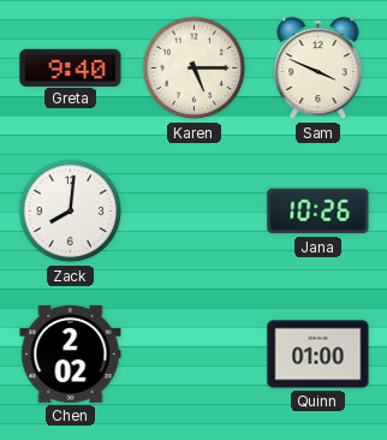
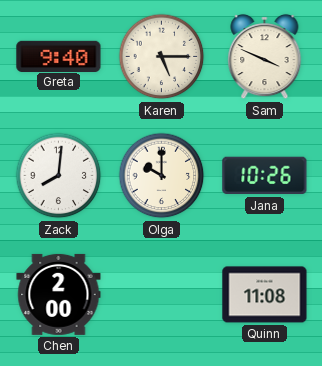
Olga: none -> 10:00 (162, 176)
Chen: 2:02 -> 2:00 (59, 294)
Quinn: 01:00 -> 11:08 (265, 295)
